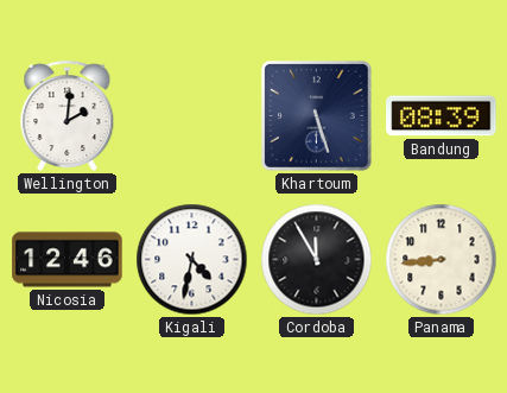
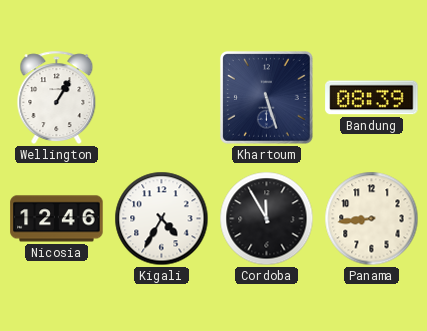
Wellington: 2:01 -> 1:05 (57, 98)
Kigali: 4:32 -> 4:35 (162, 219)
